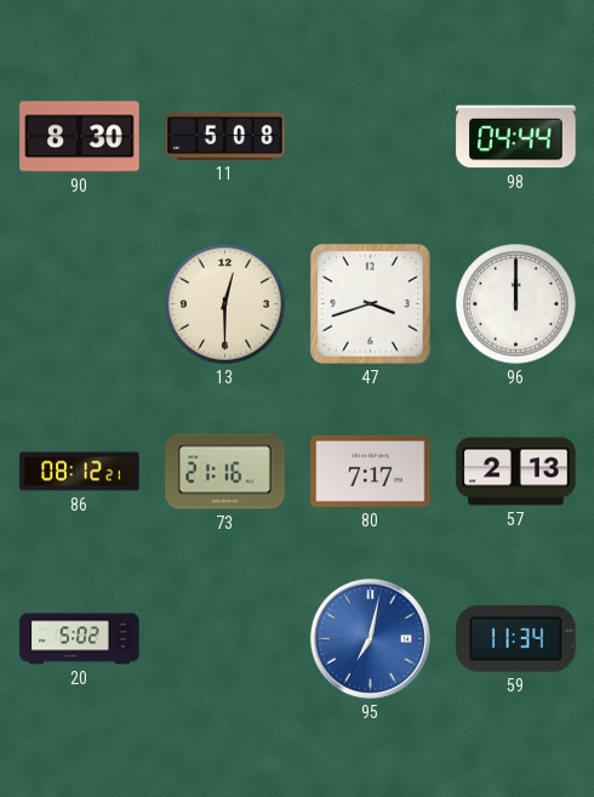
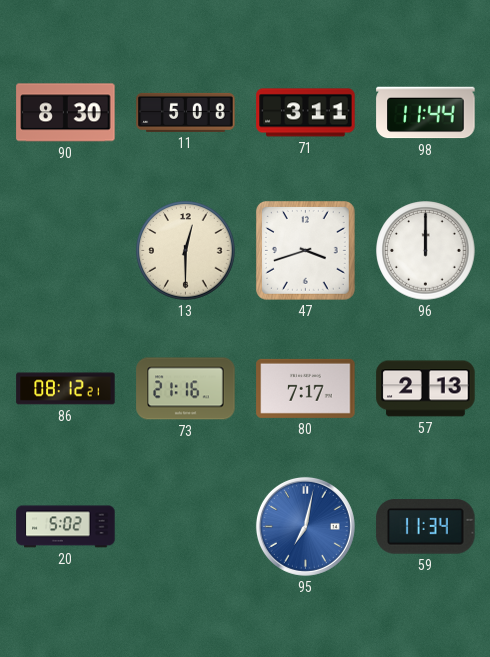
71: none -> 3:11 (306, 113)
98: 04:44 -> 11:44 (426, 113)
